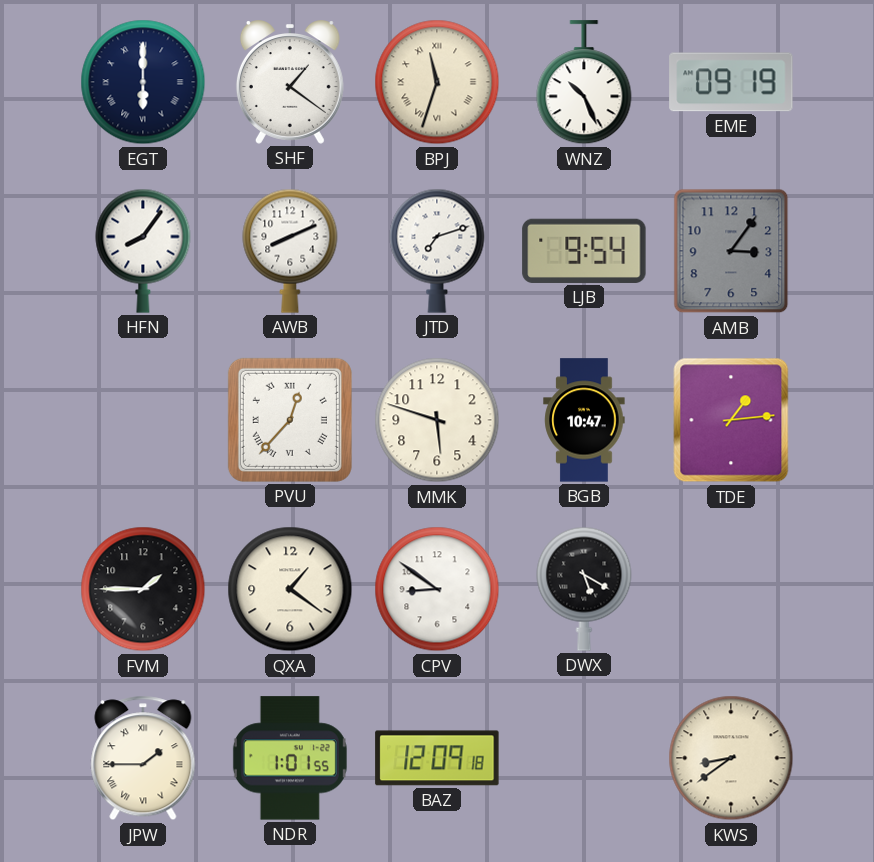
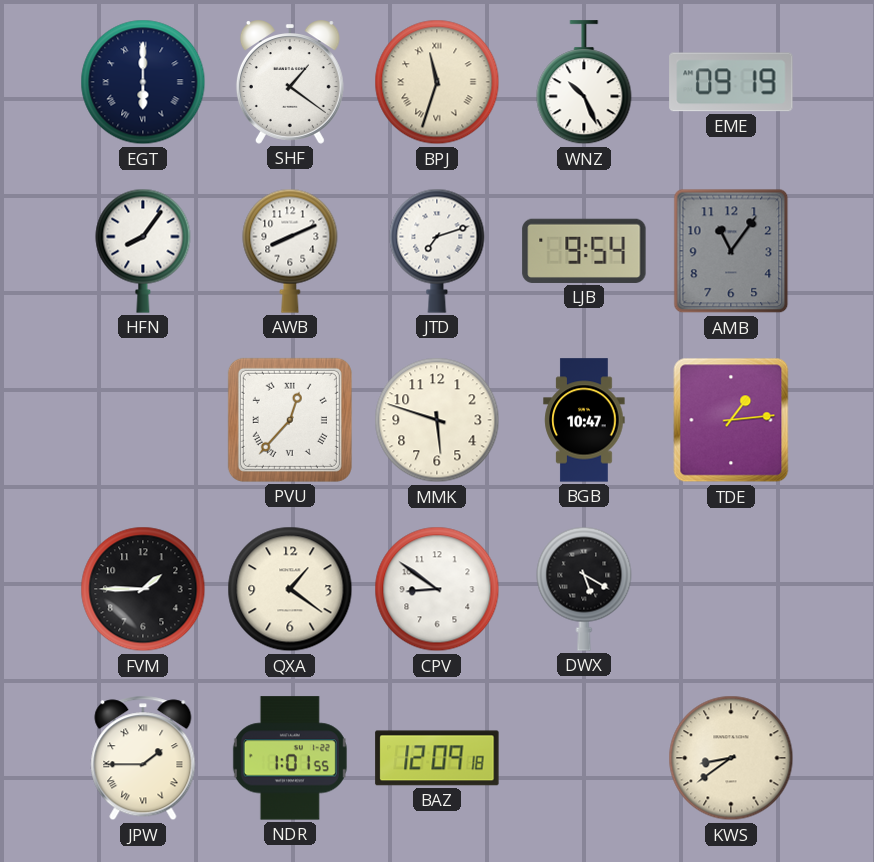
AMB: 3:06 -> 11:06 (731, 251)
